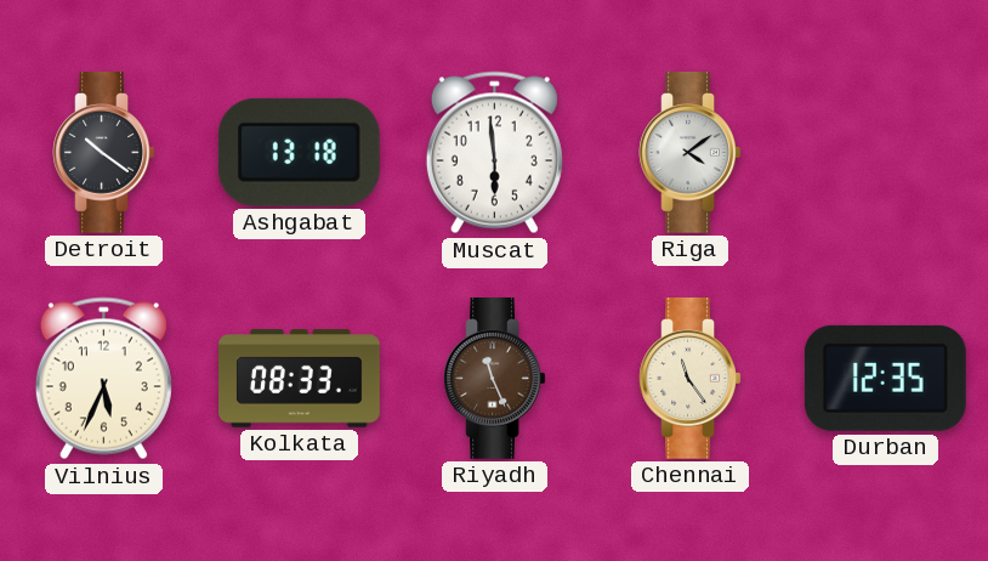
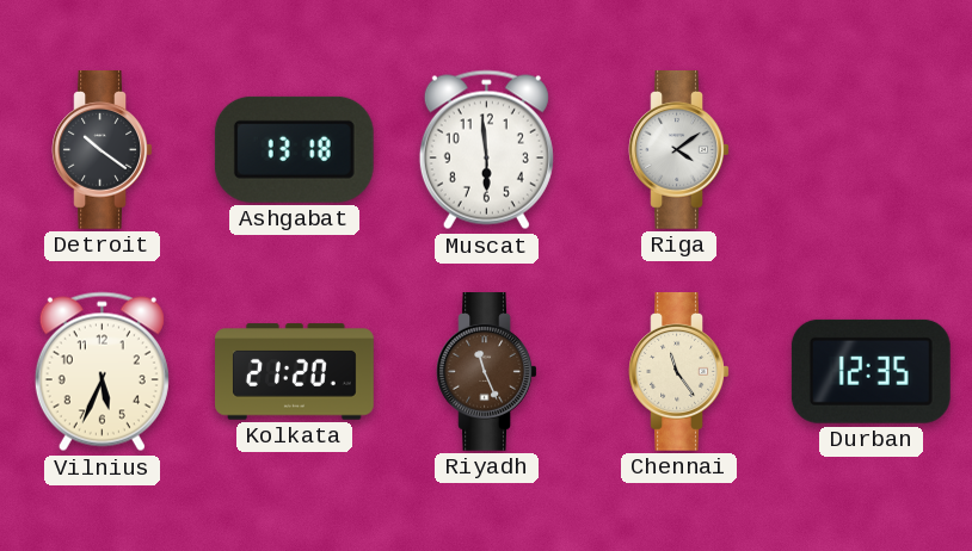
Kolkata: 08:33 -> 21:20 (295, 372)
